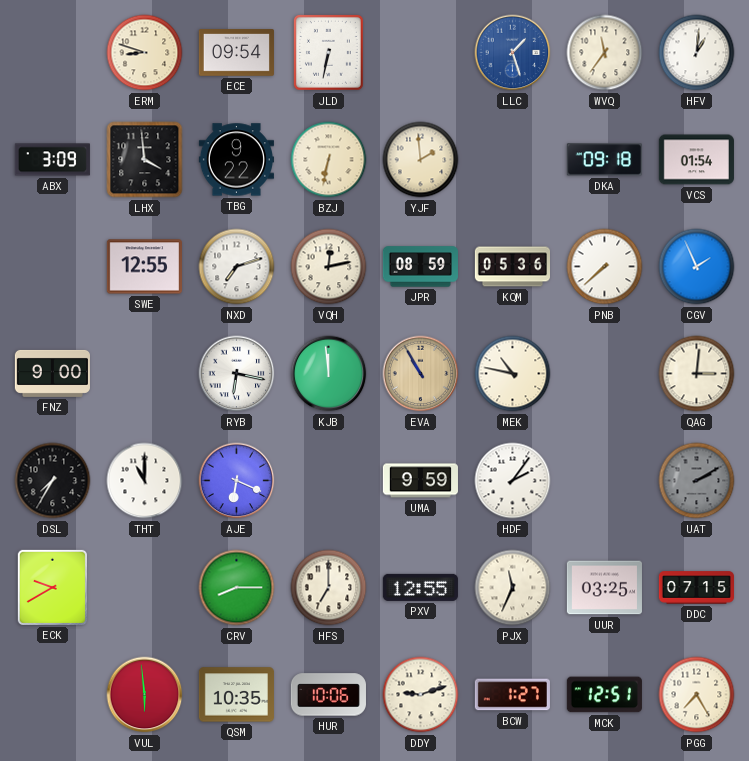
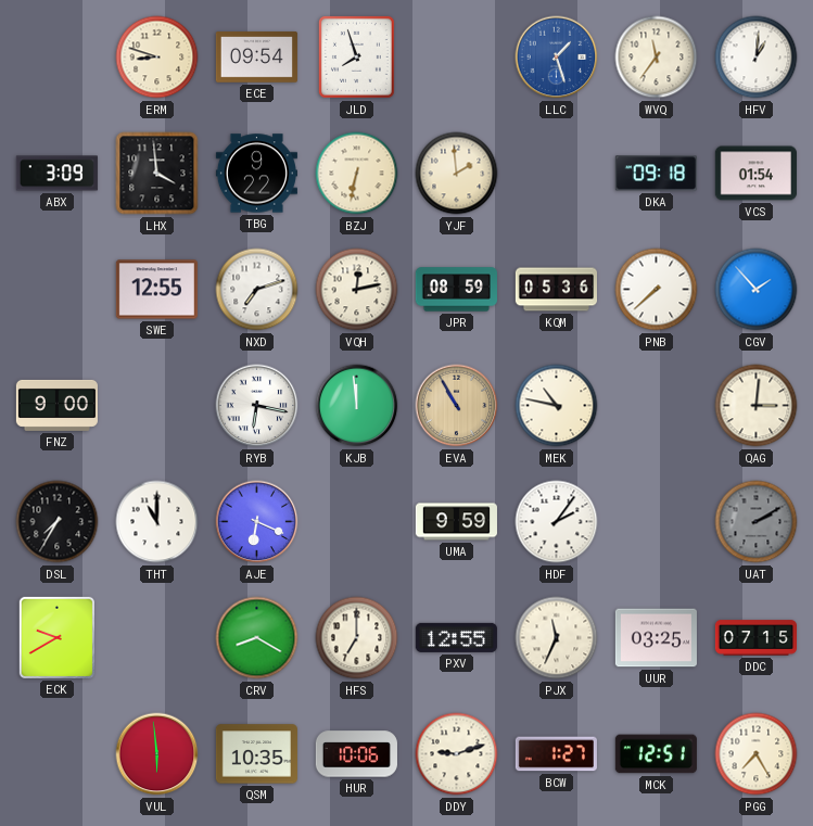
JLD: 6:32 -> 7:57 (356, 56)
CGV: 1:56 -> 1:53 (757, 290)
CRV: 8:15 -> 8:20 (257, 638)
